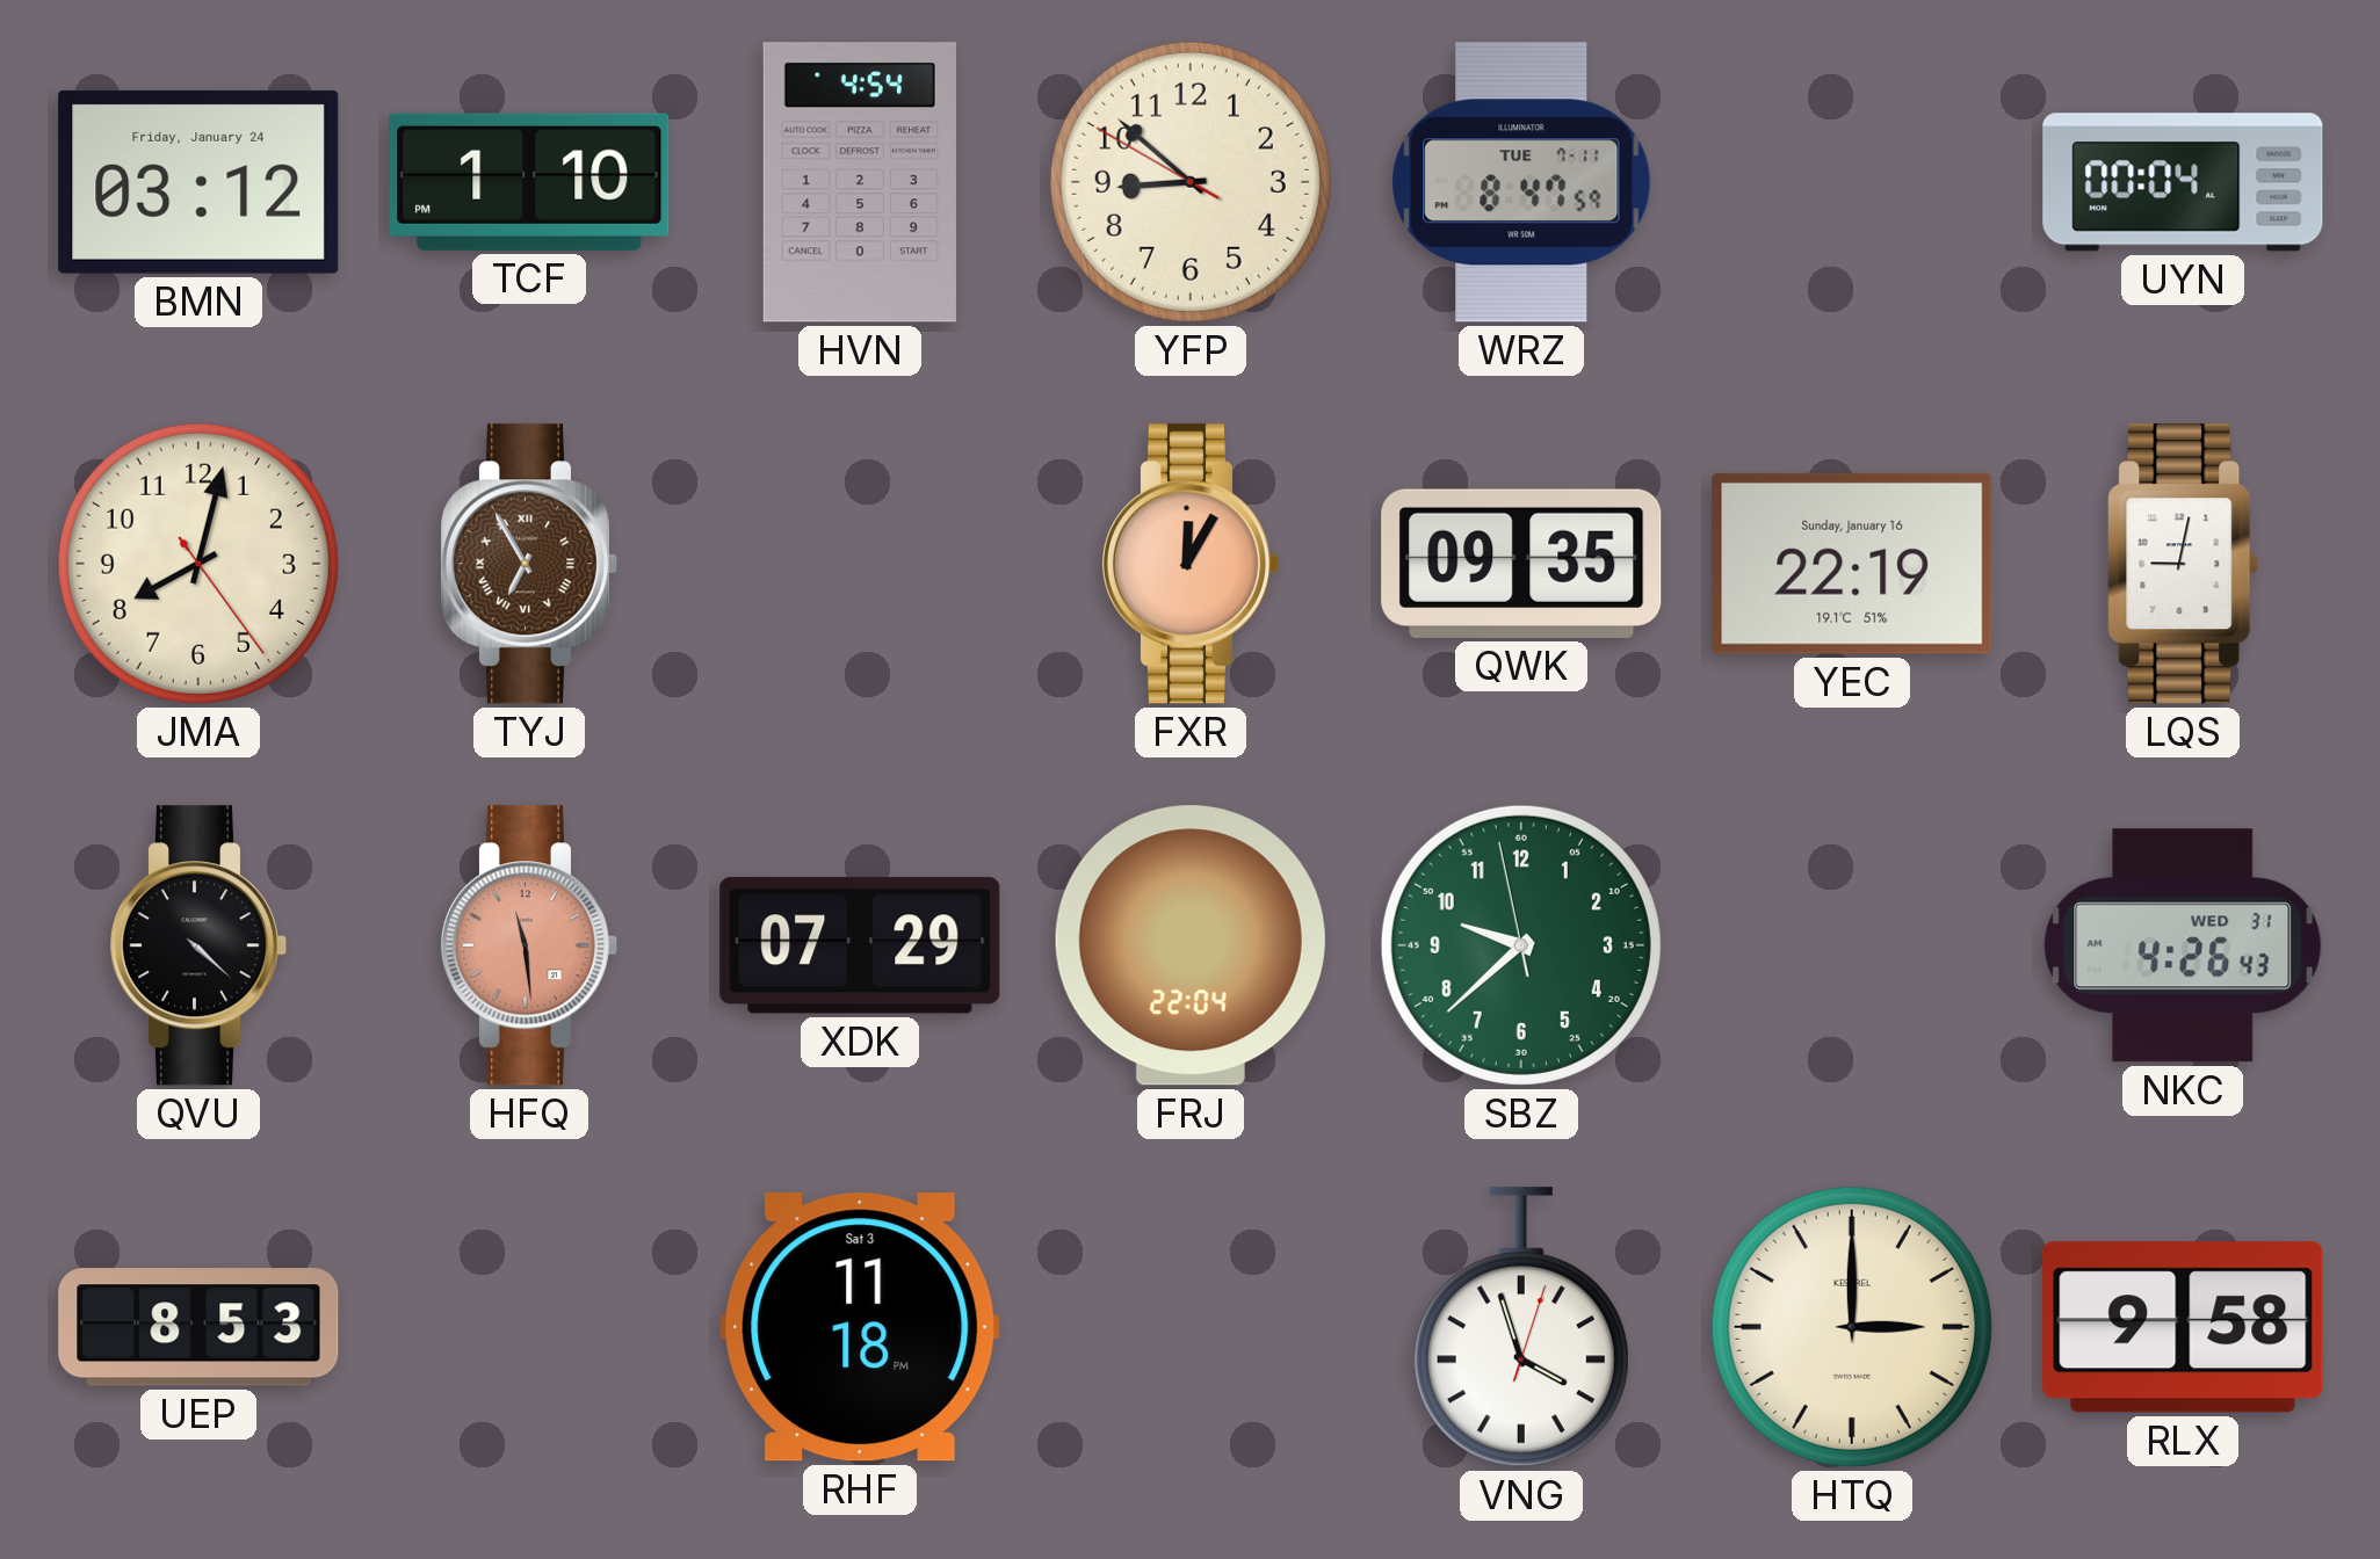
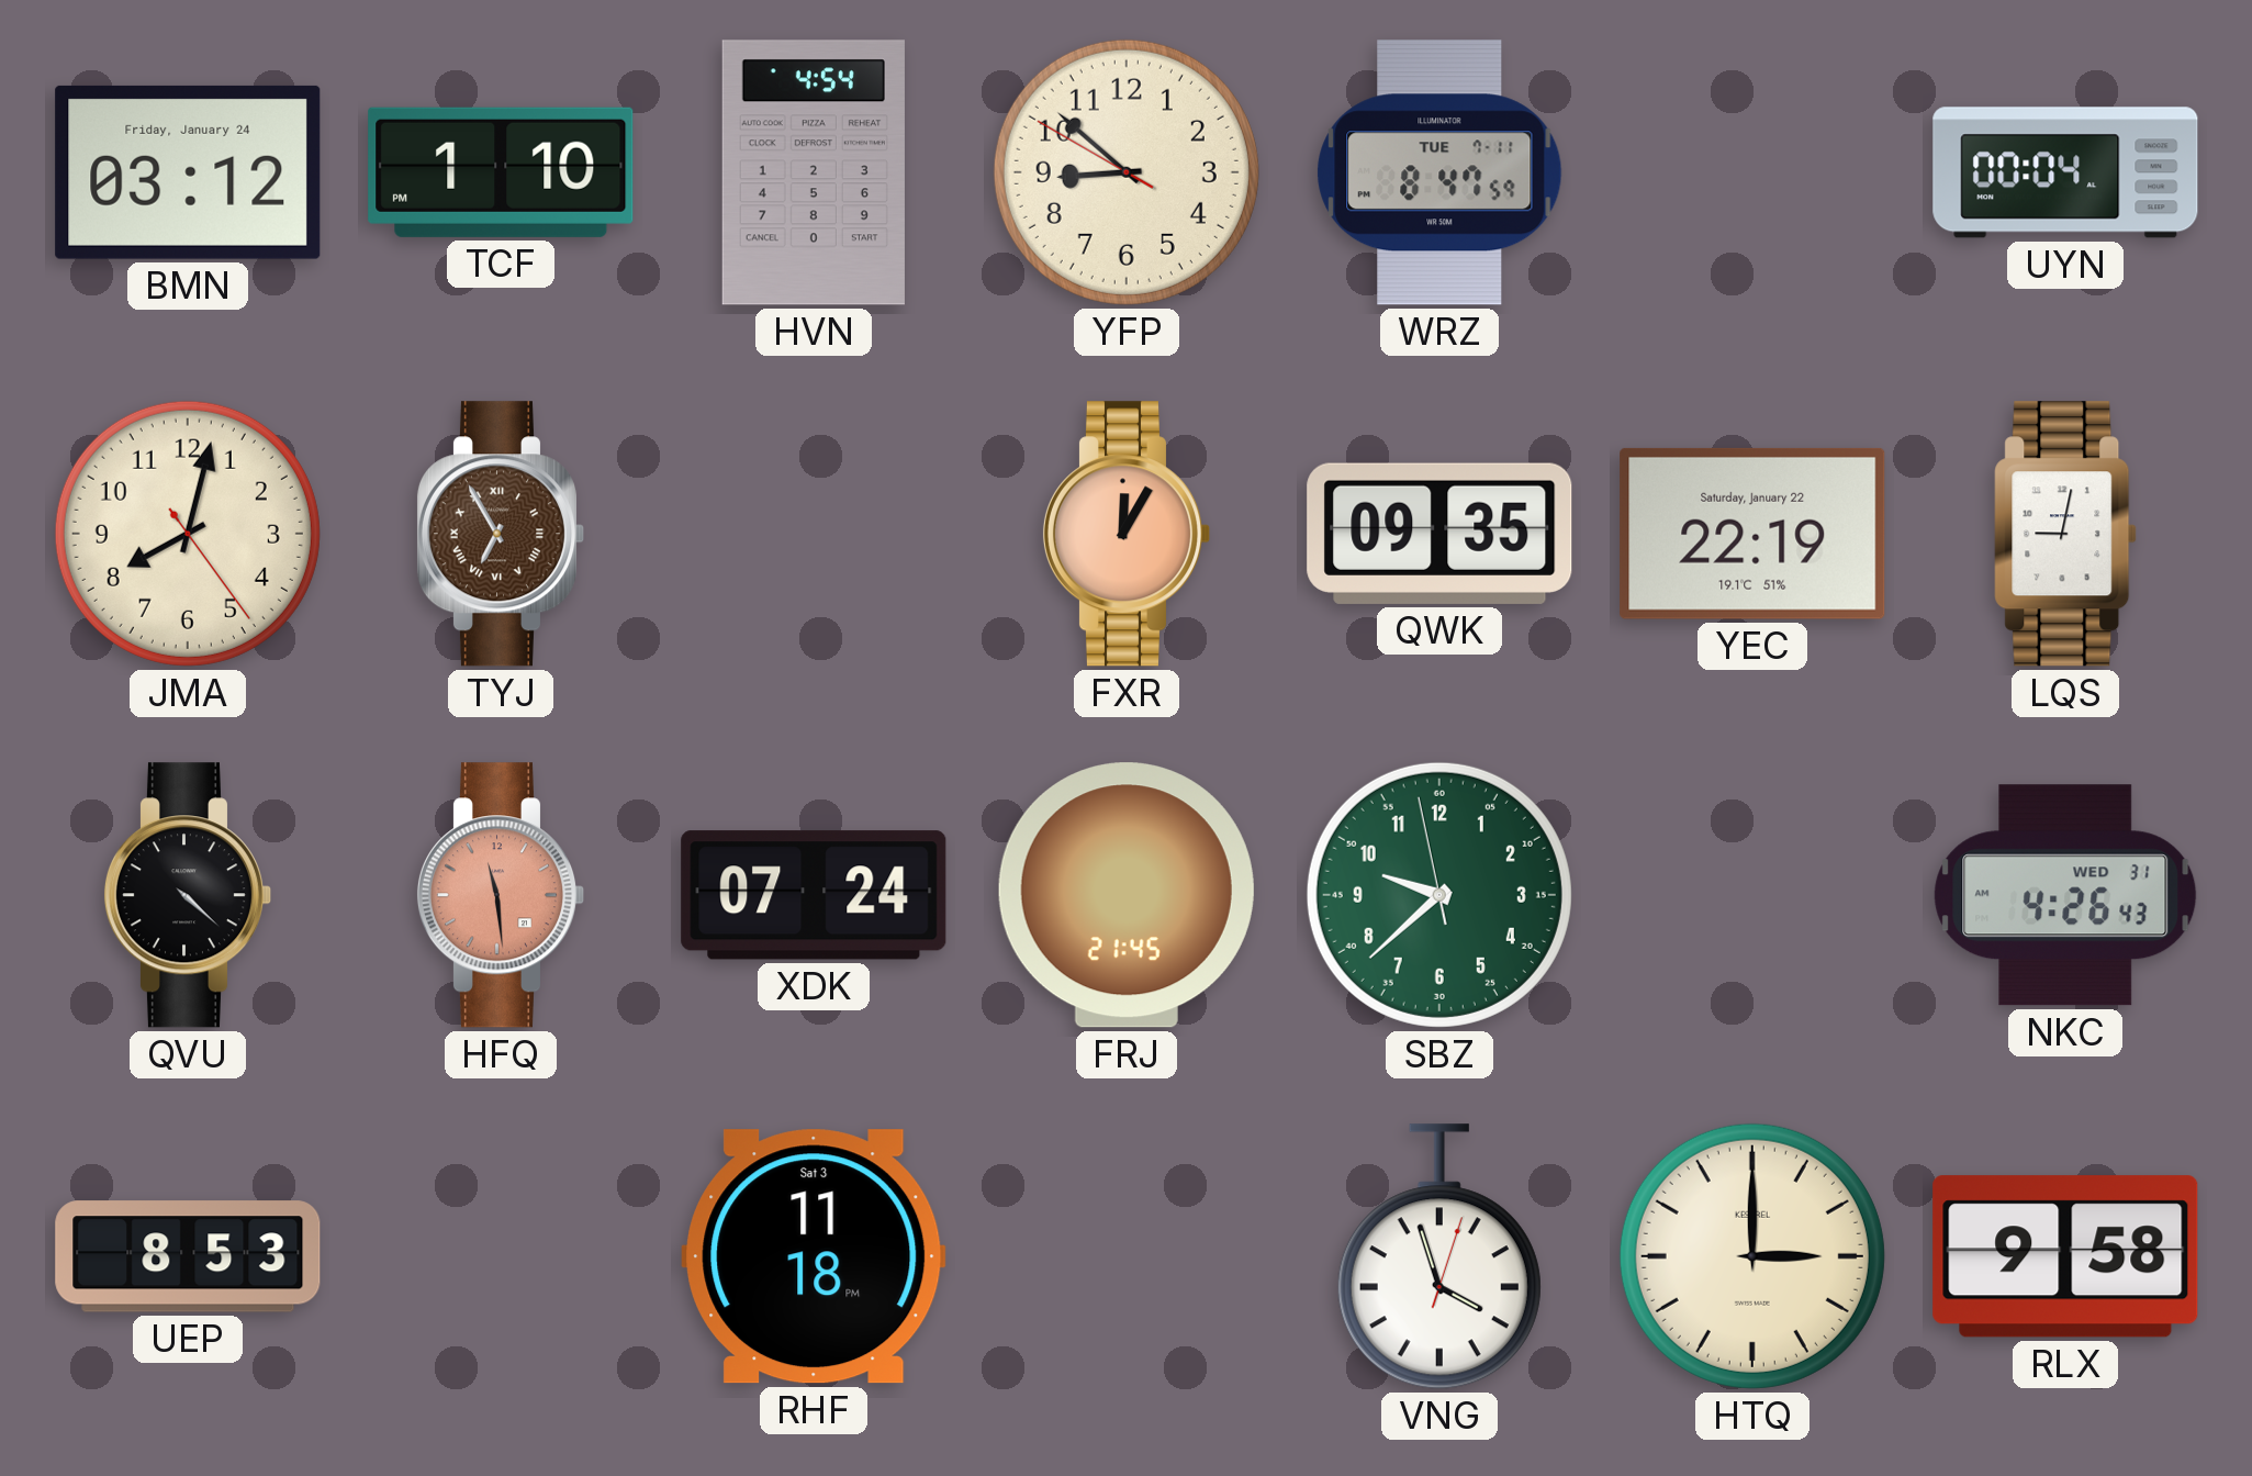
YEC date: Sunday, January 16 -> Saturday, January 22 (1752, 534)
XDK: 07:29 -> 07:24 (814, 895)
FRJ: 22:04 -> 21:45 (1127, 895)
